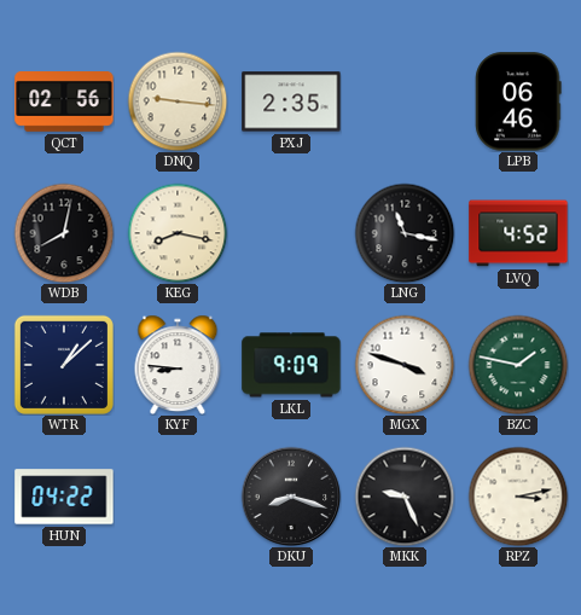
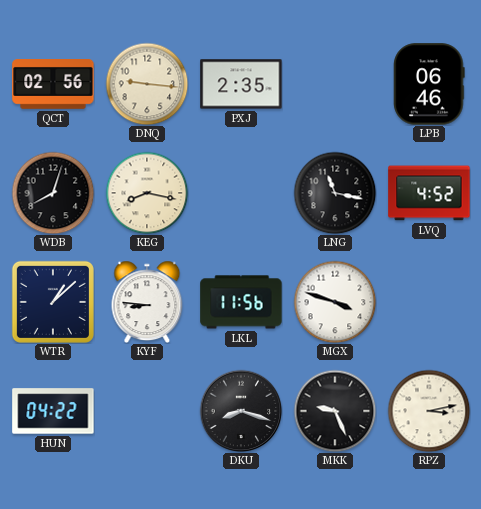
WDB: 8:02 -> 8:03 (53, 193)
LKL: 9:09 -> 11:56 (241, 302)
BZC: 1:47 -> none (518, 365)
